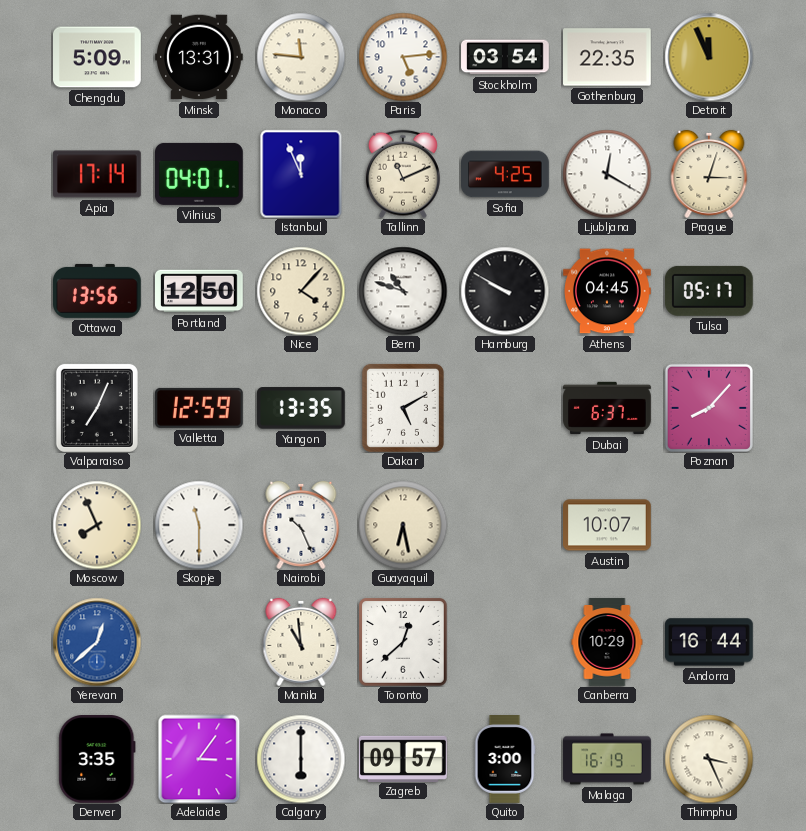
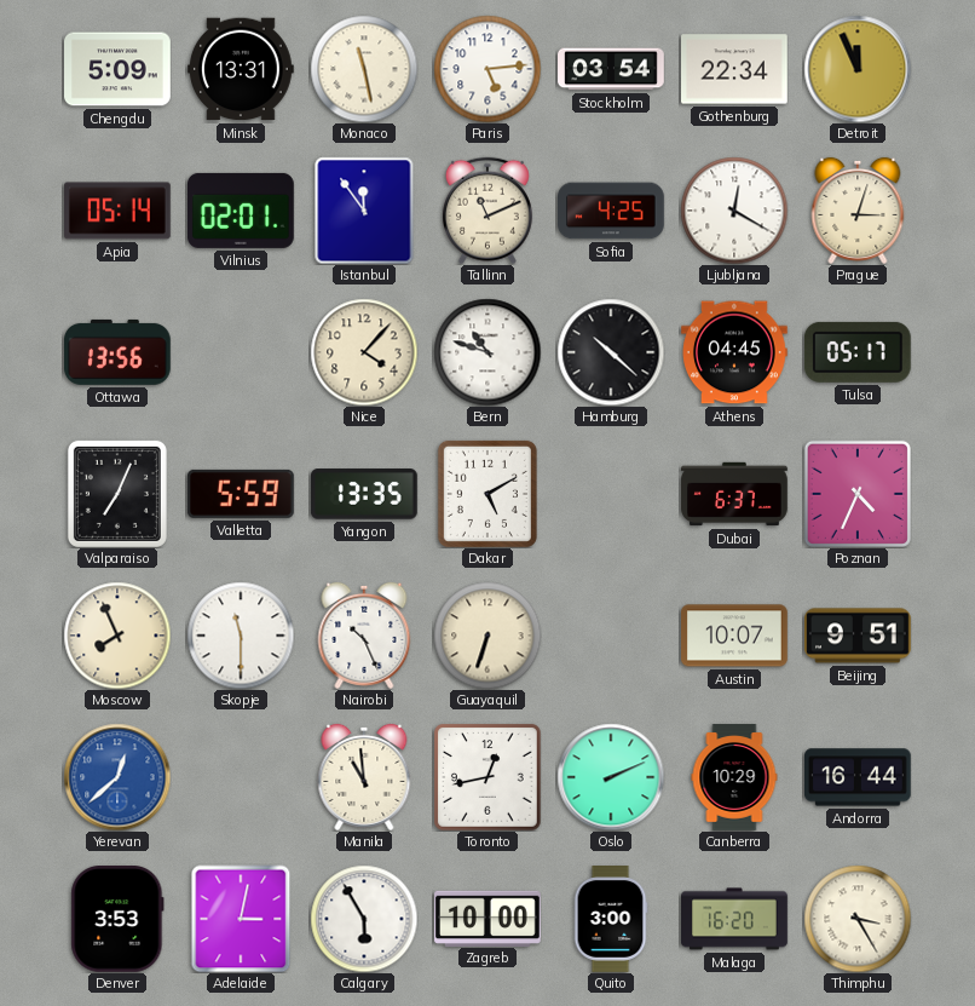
Monaco: 11:46 -> 11:28 (364, 69)
Gothenburg: 22:35 -> 22:34 (735, 69)
Apia: 17:14 -> 05:14 (119, 211)
Vilnius: 04:01 -> 02:01 (242, 211)
Istanbul: 11:56 -> 11:54 (364, 211)
Portland: 12:50 -> none (200, 291)
Hamburg: 9:50 -> 10:22 (611, 352)
Valletta: 12:59 -> 5:59 (241, 494)
Poznan: 8:07 -> 4:34 (858, 494)
Guayaquil: 6:28 -> 6:33 (487, 636)
Beijing: none -> 9:51 (859, 636)
Toronto: 12:38 -> 12:43 (487, 777)
Oslo: none -> 2:11 (611, 777)
Denver: 3:35 -> 3:53 (117, 920)
Adelaide: 3:06 -> 3:02 (241, 919)
Calgary: 6:00 -> 5:55 (364, 919)
Zagreb: 09:57 -> 10:00 (489, 918)
Malaga: 16:19 -> 16:20 (734, 919)
Thimphu: 3:26 -> 3:25 (858, 919)
